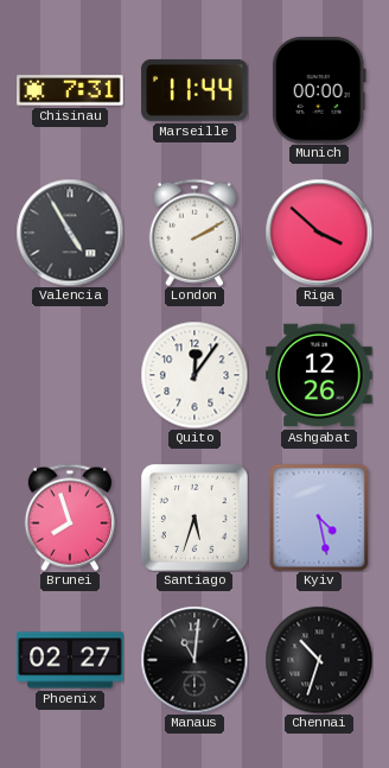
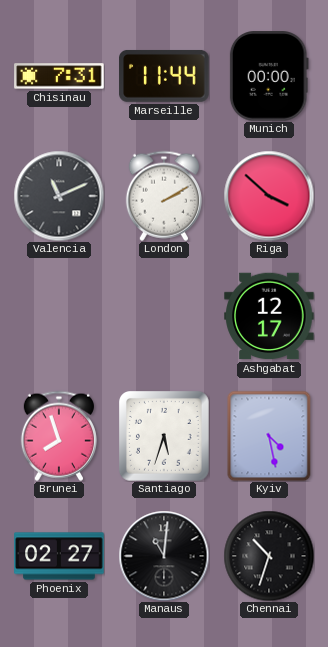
Valencia: 4:55 -> 11:11 (59, 196)
Quito: 12:06 -> none (194, 375)
Ashgabat: 12:26 -> 12:17 (269, 316)
